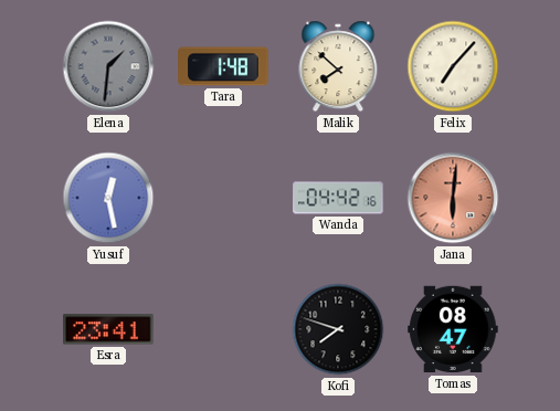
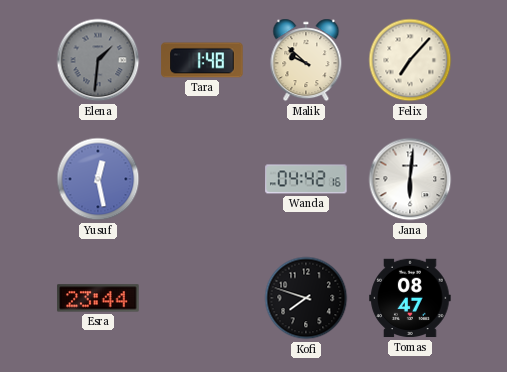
Malik: 7:52 -> 9:52 (306, 60)
Jana dial: salmon -> white (410, 179)
Esra: 23:41 -> 23:44 (98, 298)
